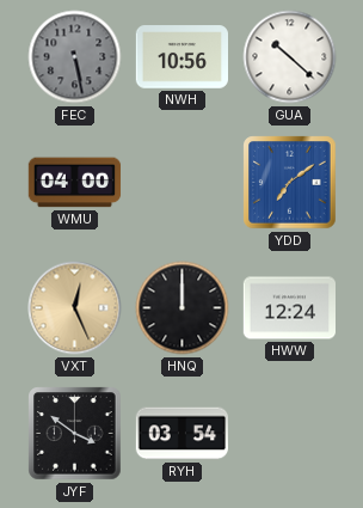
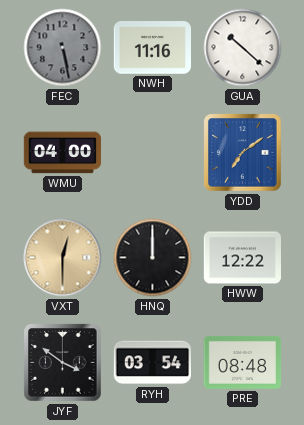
NWH: 10:56 -> 11:16 (153, 48)
VXT: 12:26 -> 12:30 (63, 258)
HWW: 12:24 -> 12:22 (242, 258)
PRE: none -> 08:48 (243, 362)
